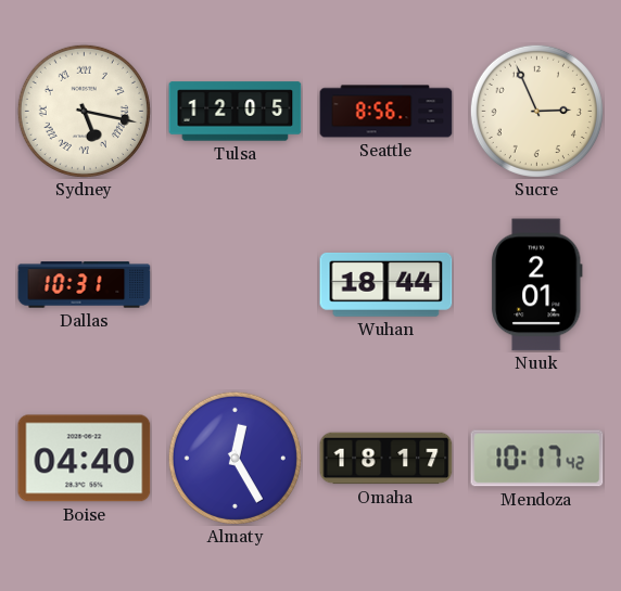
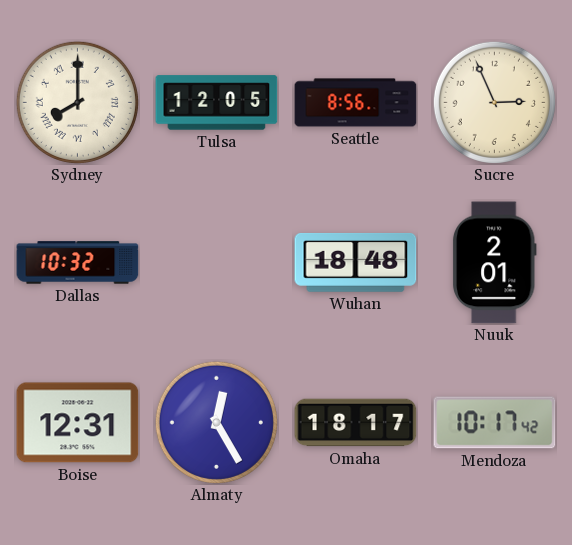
Sydney: 5:17 -> 8:00 (77, 102)
Dallas: 10:31 -> 10:32 (78, 263)
Wuhan: 18:44 -> 18:48 (356, 262)
Boise: 04:40 -> 12:31 (78, 423)
